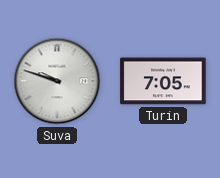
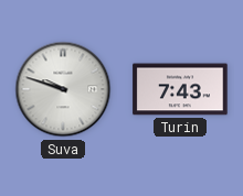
Turin: 7:05 -> 7:43 (180, 89)
